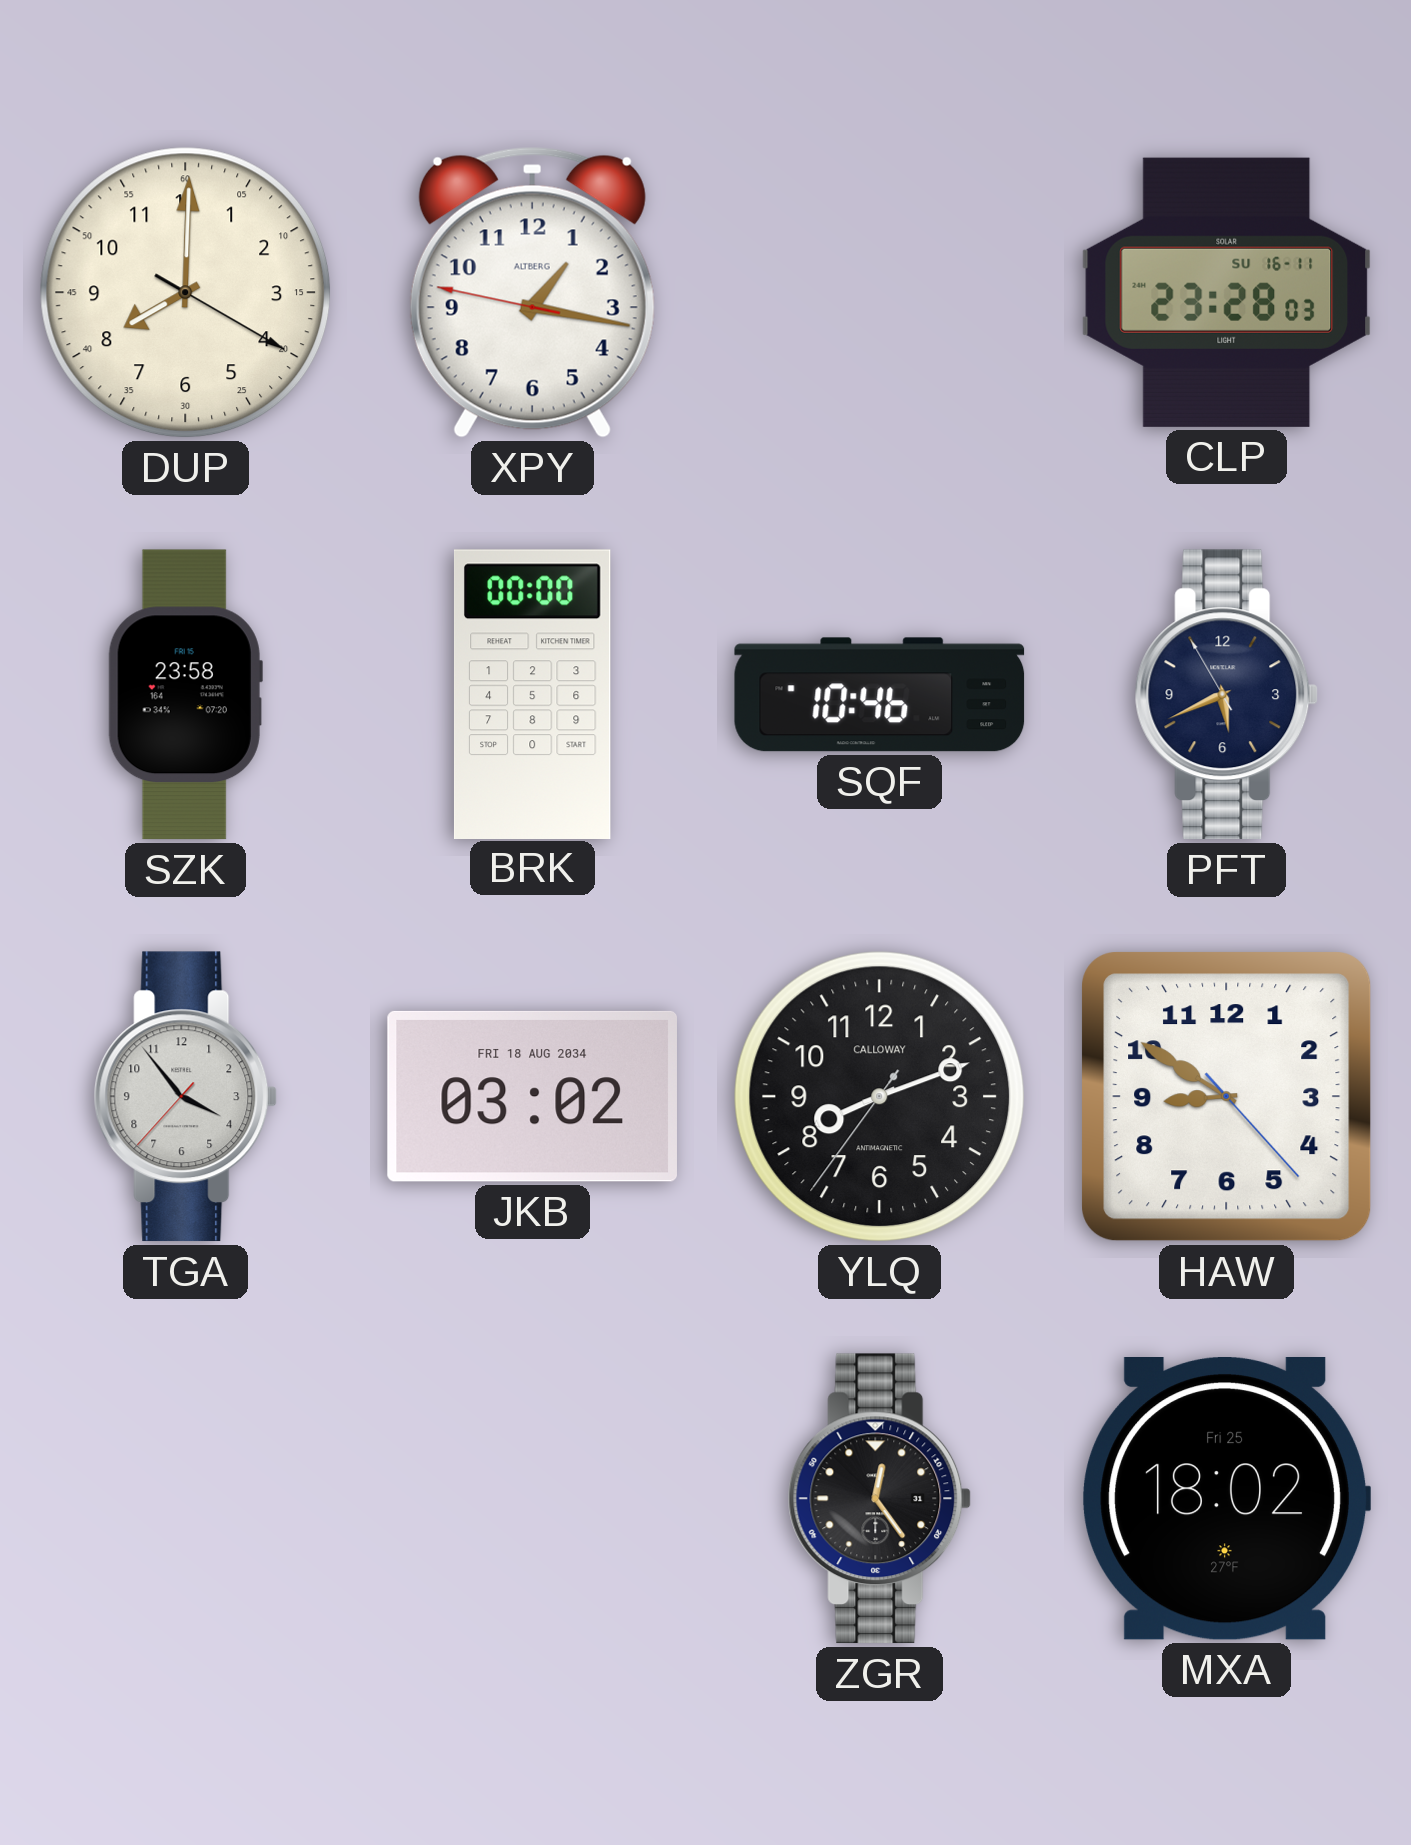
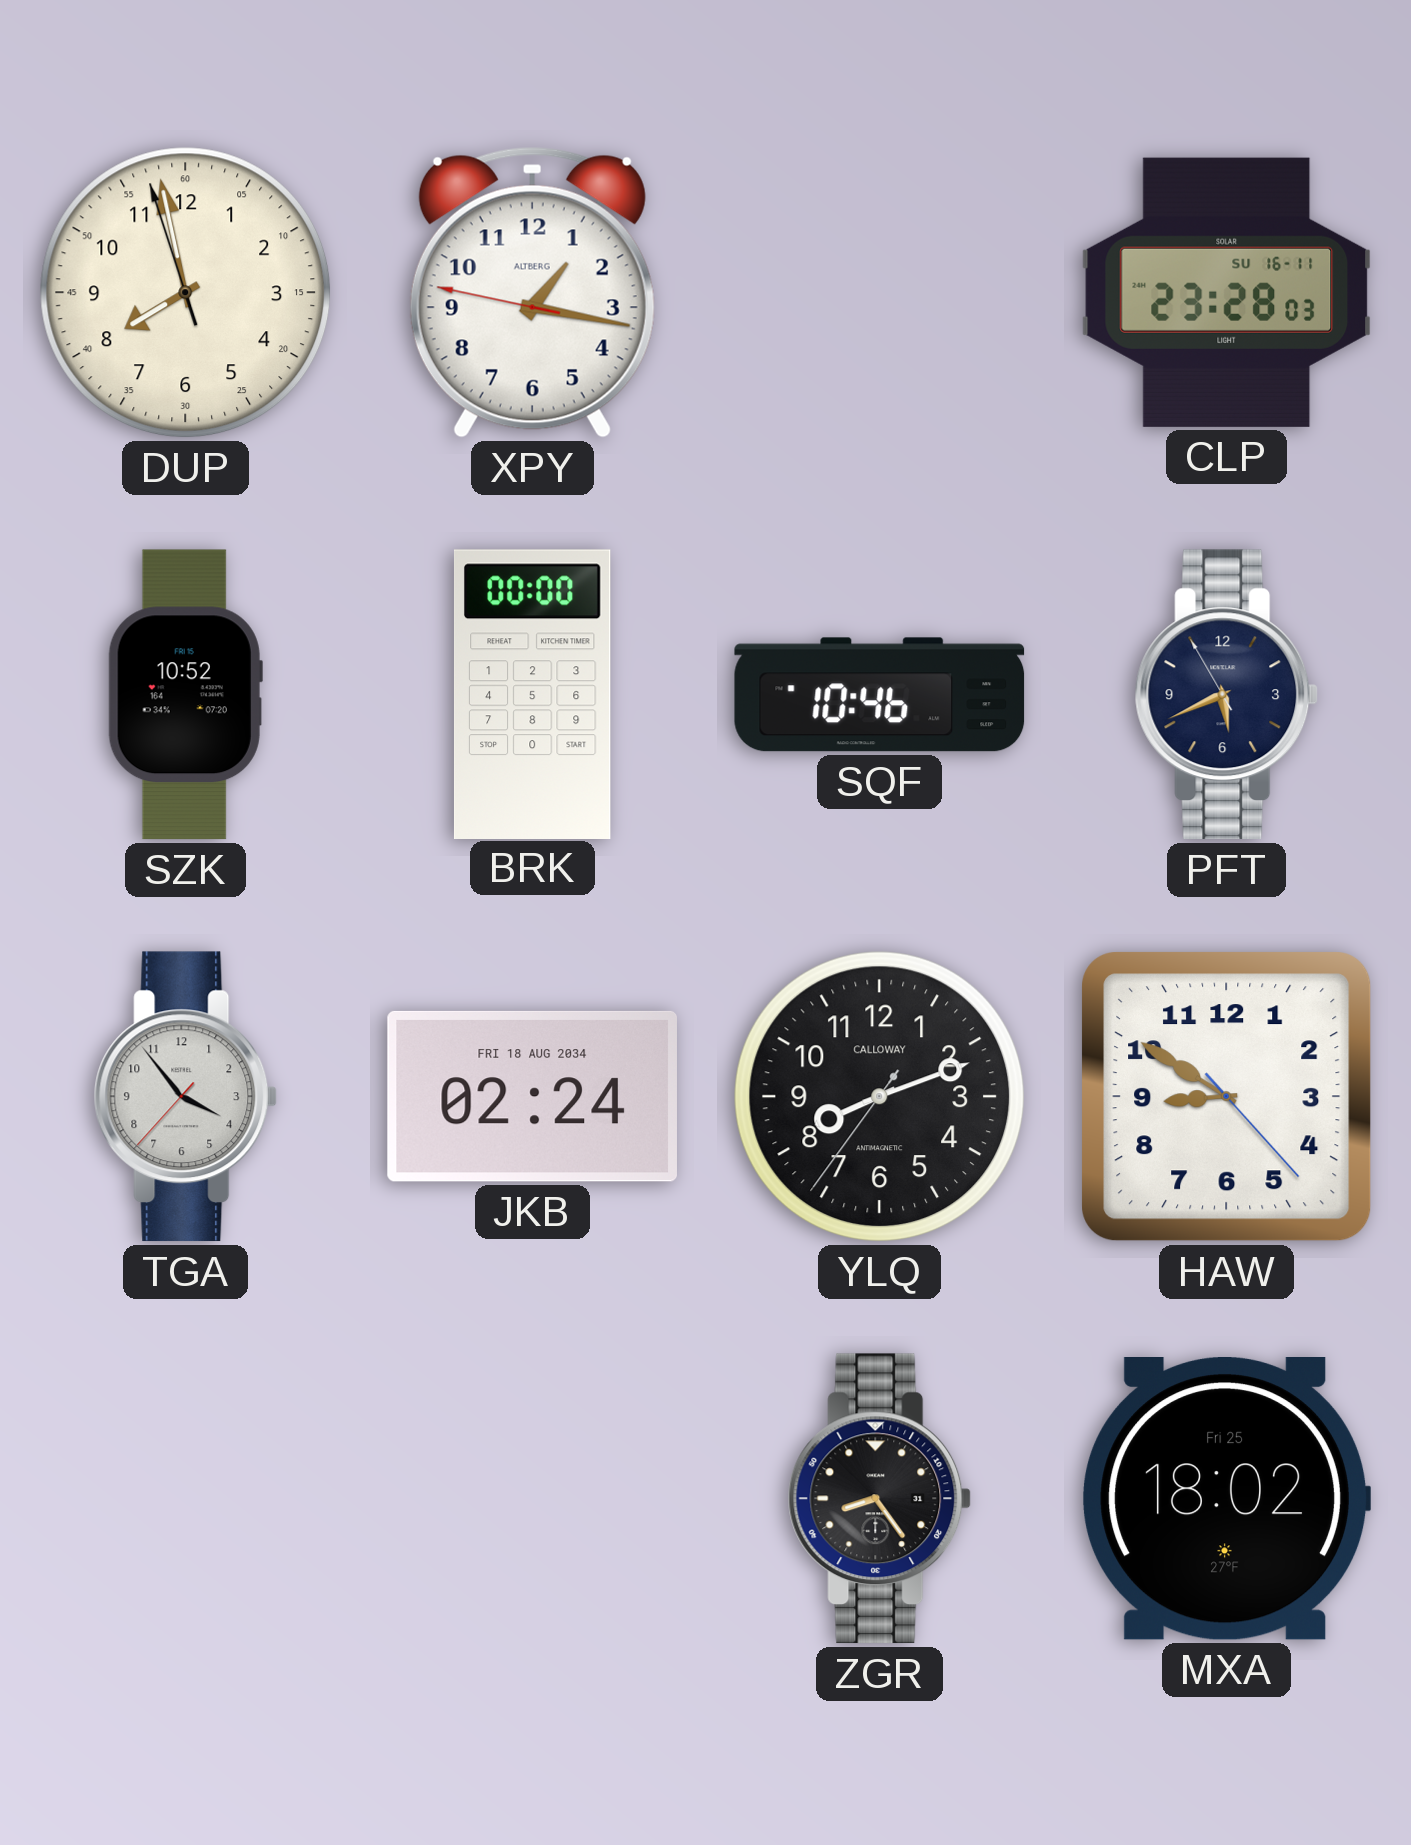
DUP: 8:00 -> 7:57 (186, 293)
SZK: 23:58 -> 10:52 (185, 695)
JKB: 03:02 -> 02:24 (532, 1096)
ZGR: 12:24 -> 8:24 (880, 1499)
